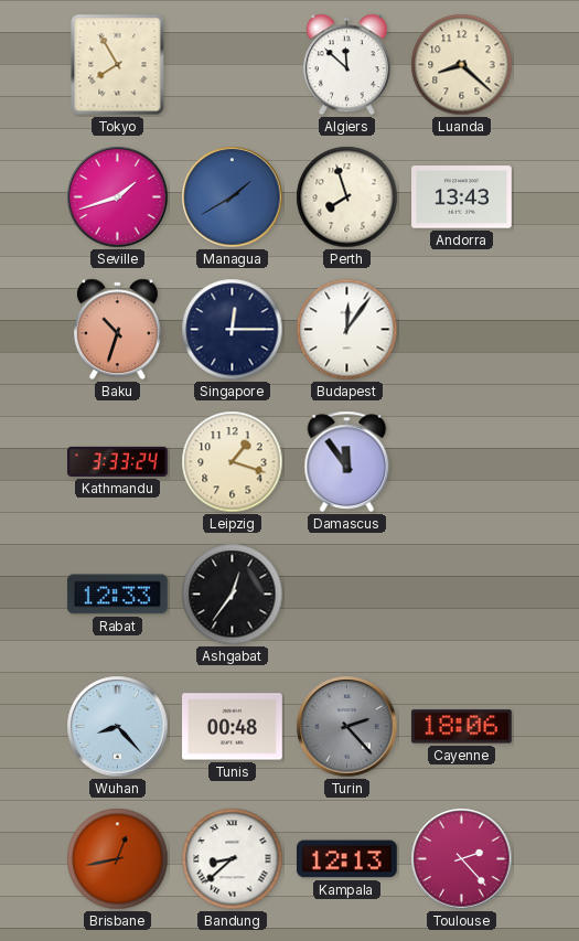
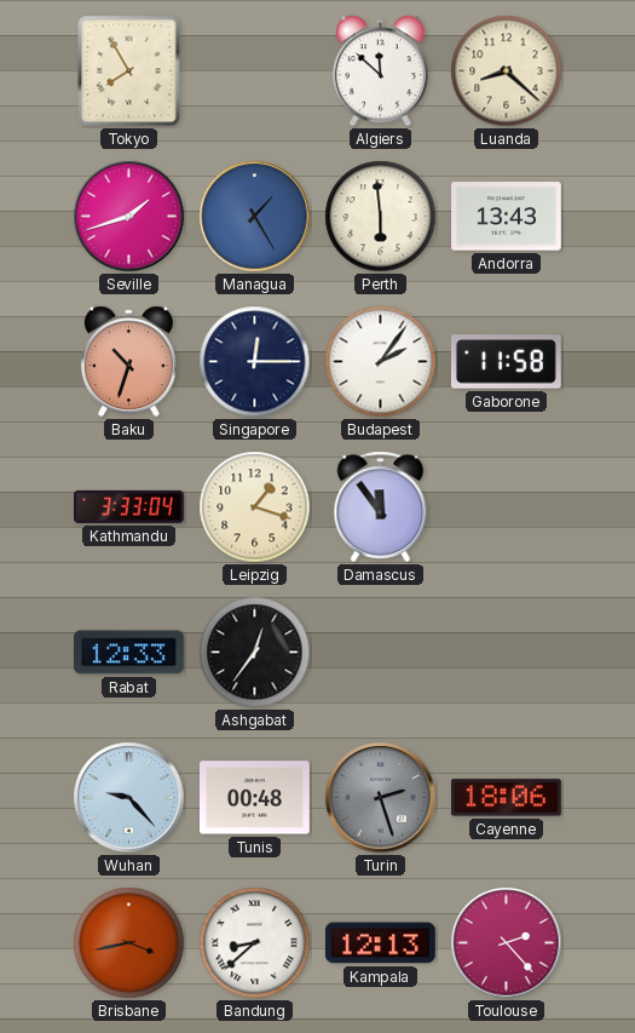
Managua: 1:40 -> 1:25 (255, 217)
Perth: 7:57 -> 5:59 (381, 217)
Budapest: 12:06 -> 2:06 (381, 362)
Gaborone: none -> 11:58 (506, 362)
Kathmandu: 3:33:24 -> 3:33:04 (129, 506)
Wuhan: 8:23 -> 9:23 (129, 798)
Turin: 2:23 -> 2:27 (381, 798)
Brisbane: 12:43 -> 3:43 (129, 943)
